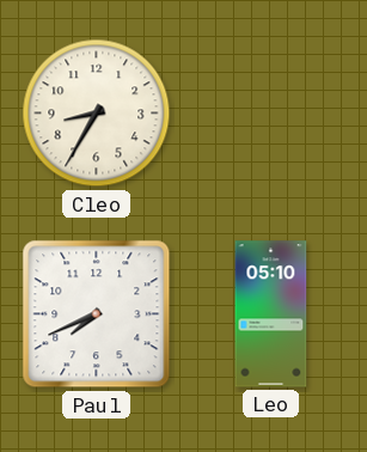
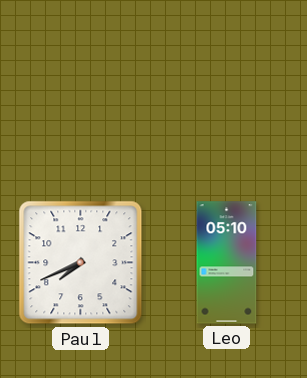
Cleo: 8:35 -> none (97, 114)
